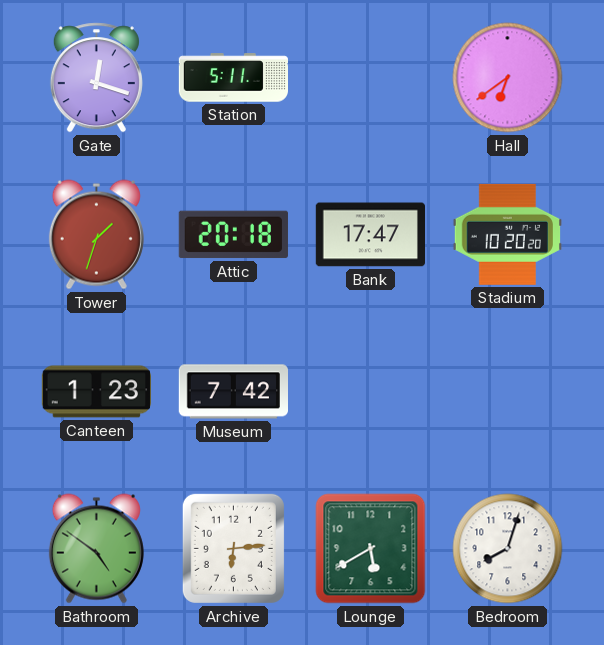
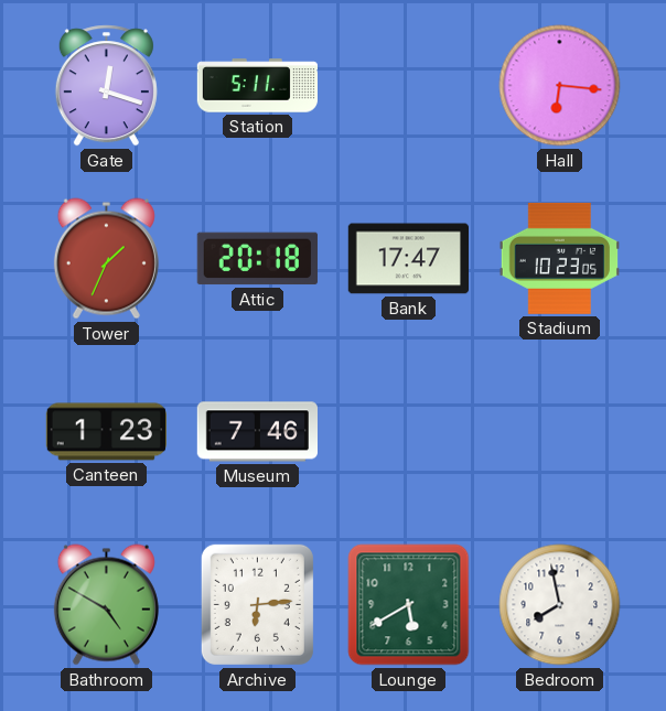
Hall: 6:39 -> 6:16 (560, 86)
Tower: 1:33 -> 1:34 (106, 259)
Stadium: 10:20 -> 10:23 (559, 258)
Museum: 7:42 -> 7:46 (257, 432)
Bathroom: 4:51 -> 4:50 (106, 605)
Bedroom: 8:03 -> 7:58 (560, 605)
